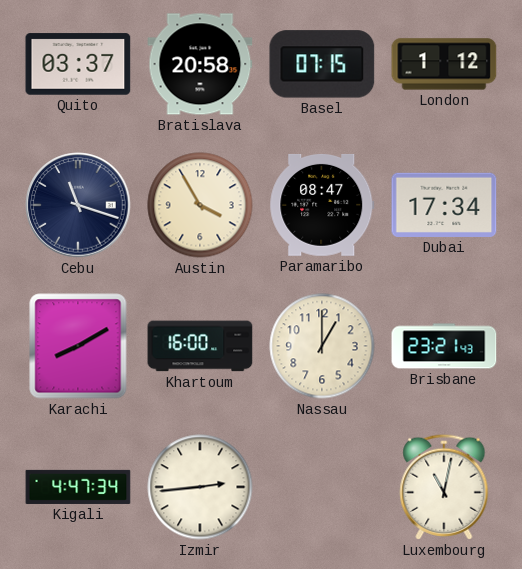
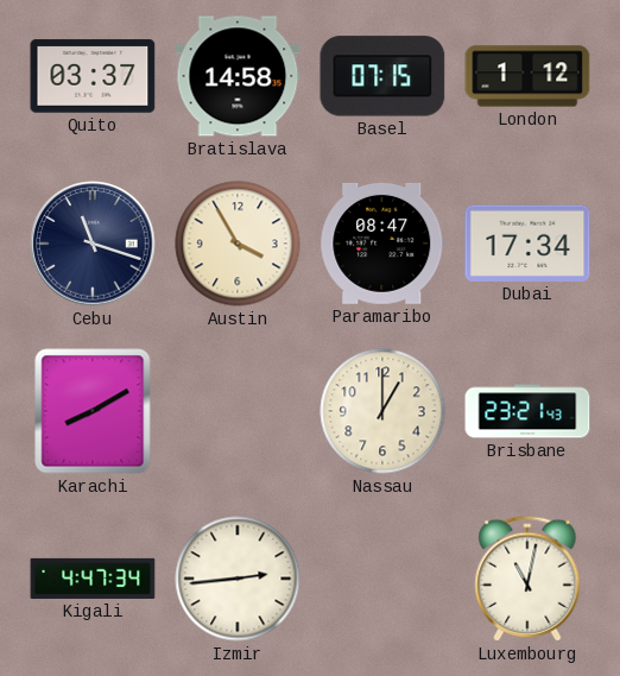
Bratislava: 20:58 -> 14:58 (238, 76)
Khartoum: 16:00 -> none (200, 346)
